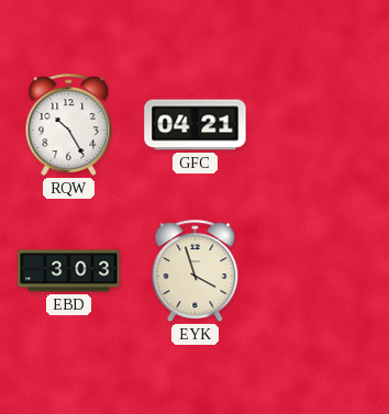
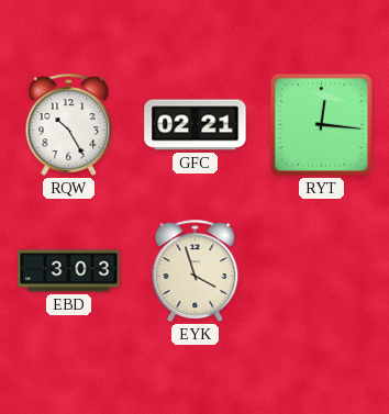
GFC: 04:21 -> 02:21 (196, 125)
RYT: none -> 12:16 (321, 124)
